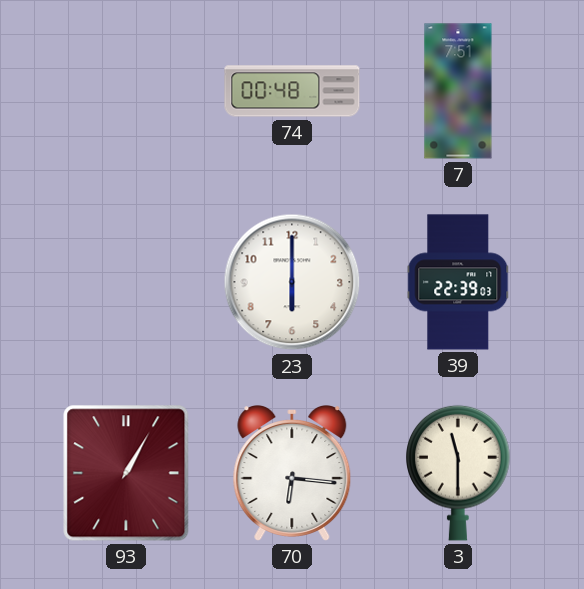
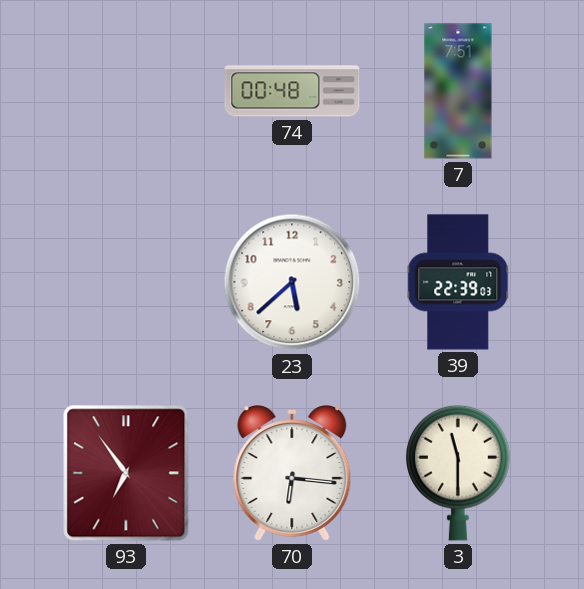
23: 6:00 -> 5:38 (292, 282)
93: 1:05 -> 6:54 (126, 473)
